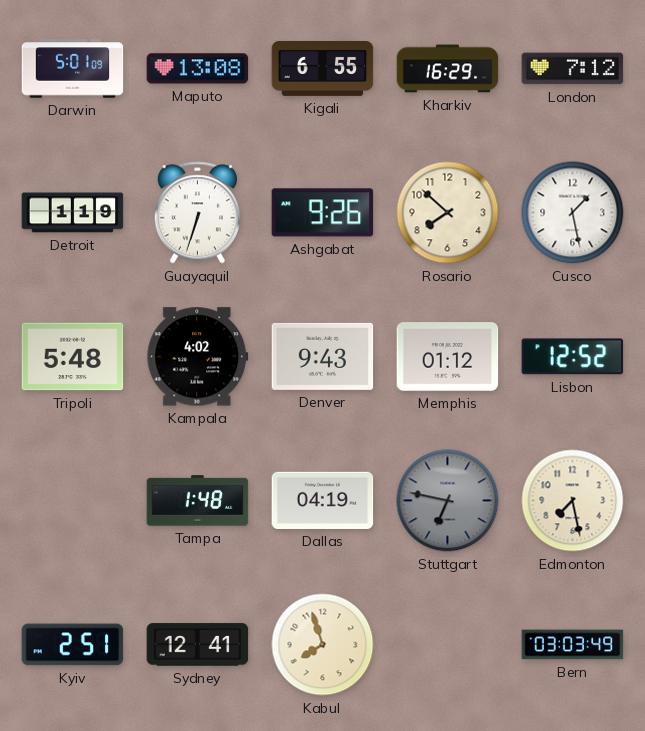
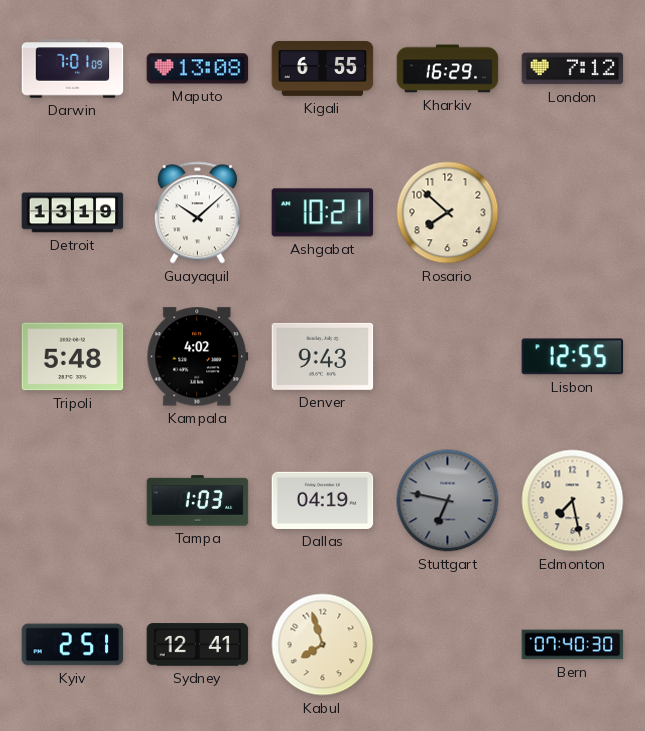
Darwin: 5:01 -> 7:01 (73, 69)
Detroit: 1:19 -> 13:19 (73, 213)
Guayaquil: 6:33 -> 10:08 (197, 213)
Ashgabat: 9:26 -> 10:21 (323, 213)
Cusco: 1:28 -> none (573, 213)
Memphis: 01:12 -> none (448, 357)
Lisbon: 12:52 -> 12:55 (573, 357)
Tampa: 1:48 -> 1:03 (198, 501)
Bern: 03:03 -> 07:40 (573, 645)
